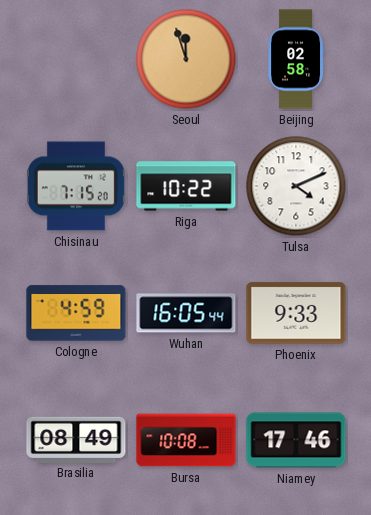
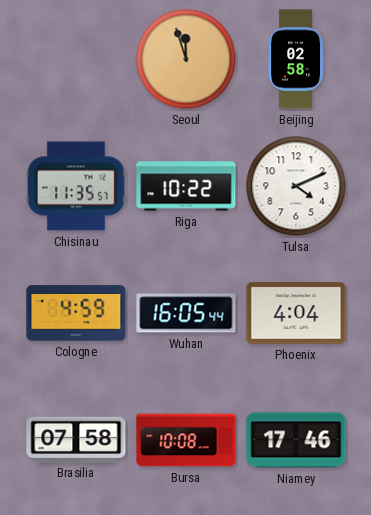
Chisinau: 7:15 -> 11:35 (76, 186)
Phoenix: 9:33 -> 4:04 (296, 313)
Brasilia: 08:49 -> 07:58 (76, 439)
